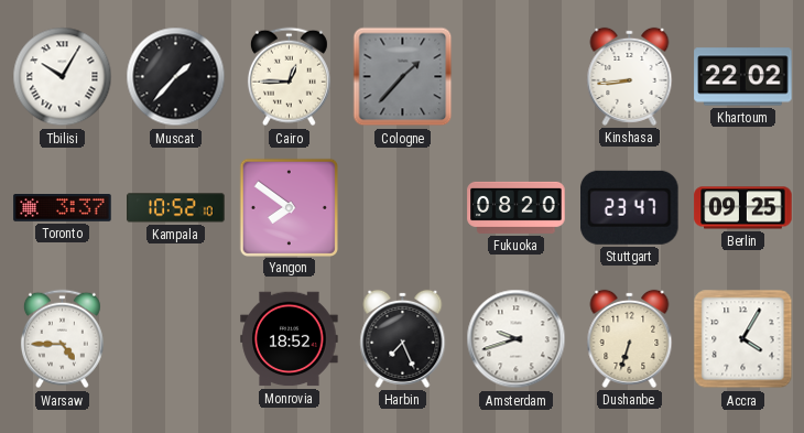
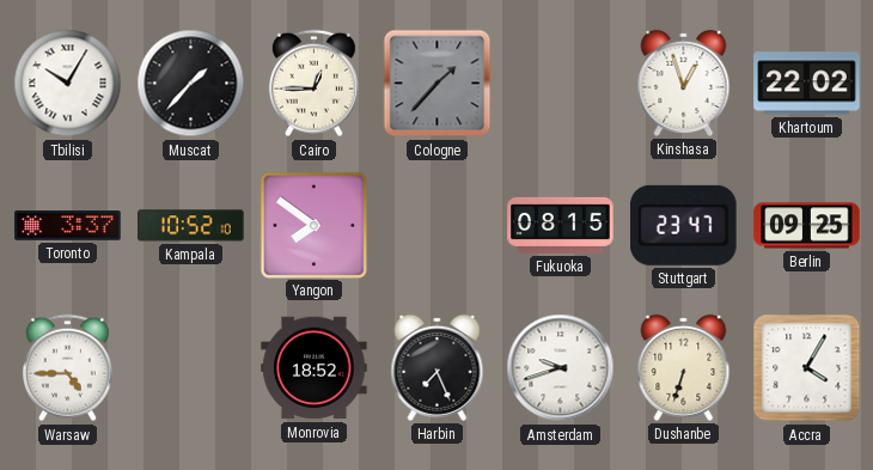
Kinshasa: 8:44 -> 12:57 (684, 83)
Fukuoka: 08:20 -> 08:15 (561, 225)
